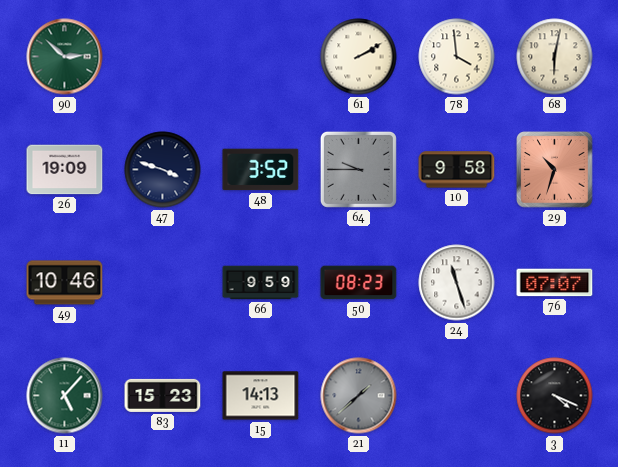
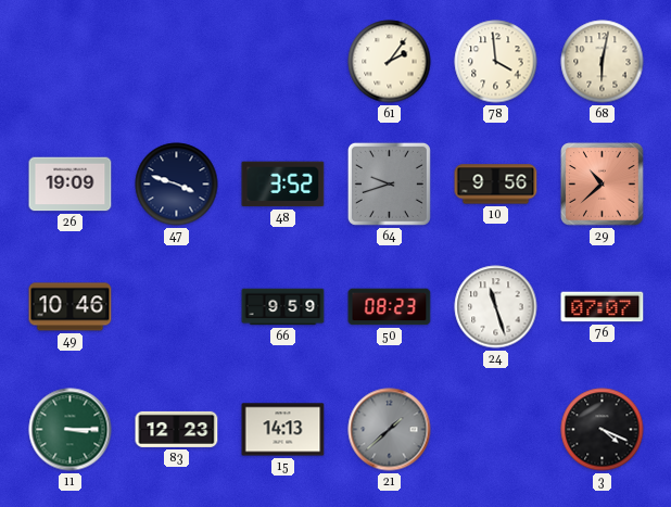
90: 2:52 -> none (65, 57)
61: 2:10 -> 2:06 (390, 62)
64: 9:45 -> 9:42 (389, 183)
10: 9:58 -> 9:56 (496, 185)
29: 10:33 -> 10:38 (603, 185)
11: 5:07 -> 3:15 (71, 430)
83: 15:23 -> 12:23 (177, 429)
